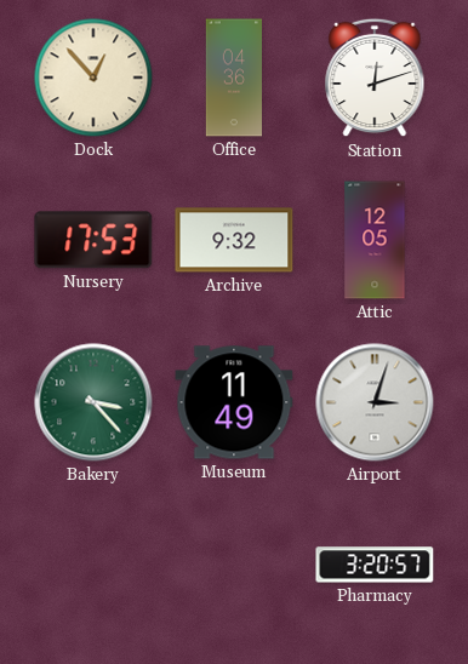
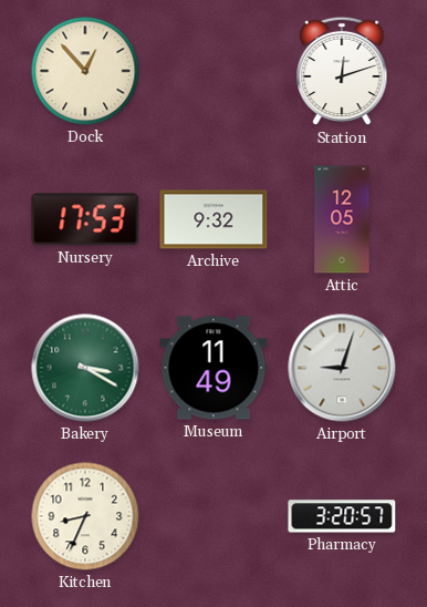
Office: 04:36 -> none (234, 78)
Bakery: 3:23 -> 3:20 (85, 368)
Airport: 3:03 -> 9:03 (342, 368)
Kitchen: none -> 8:34 (85, 516)
